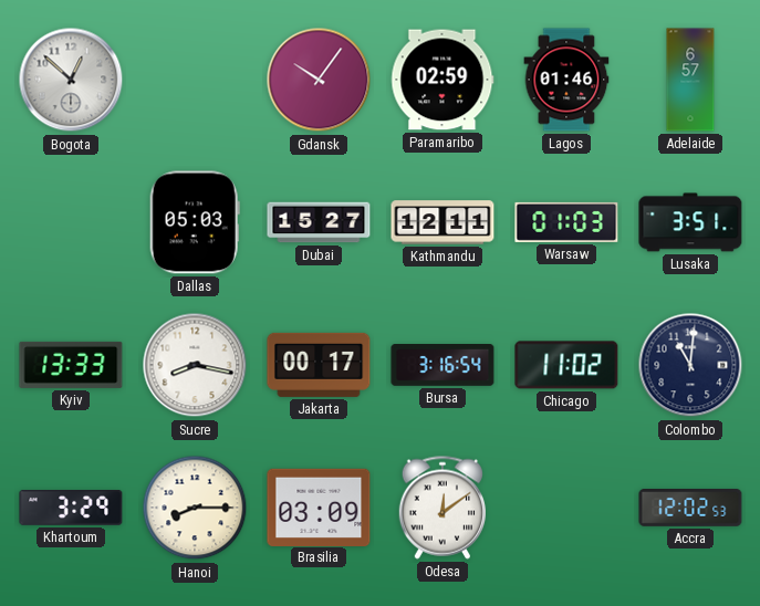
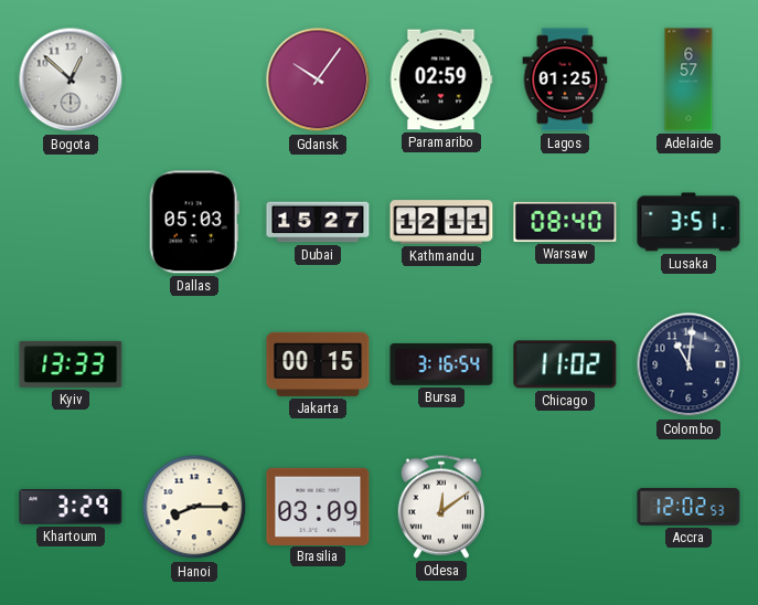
Lagos: 01:46 -> 01:25 (565, 79)
Warsaw: 01:03 -> 08:40 (565, 222)
Sucre: 8:17 -> none (195, 365)
Jakarta: 00:17 -> 00:15 (318, 364)
